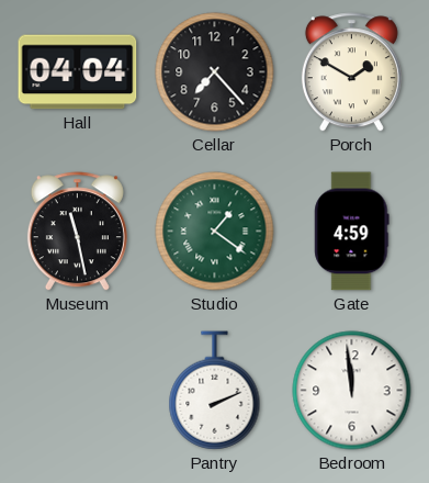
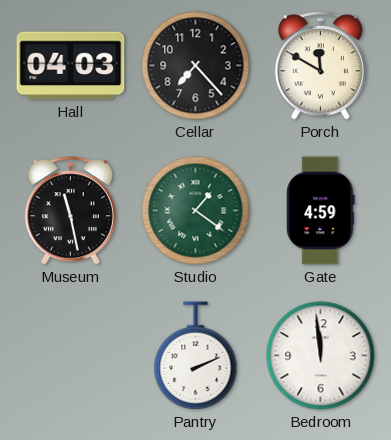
Hall: 04:04 -> 04:03 (71, 66)
Porch: 1:50 -> 11:50 (320, 66)
